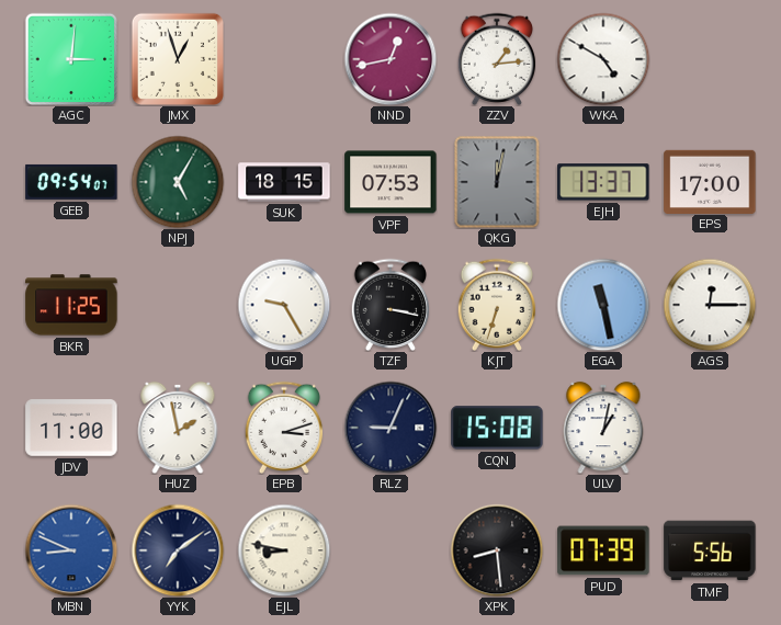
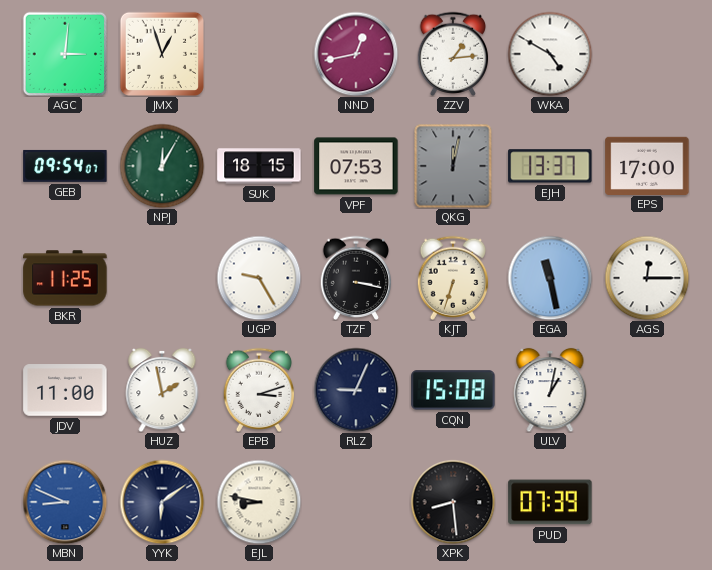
NPJ: 5:05 -> 12:05 (162, 166)
YYK: 7:09 -> 6:09 (162, 502)
TMF: 5:56 -> none (710, 550)
